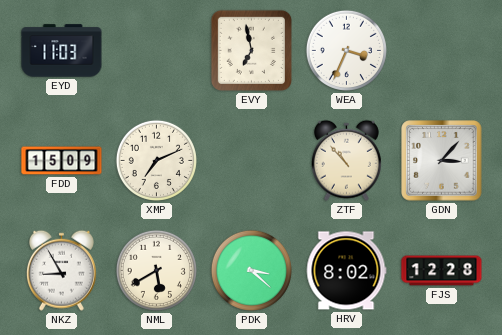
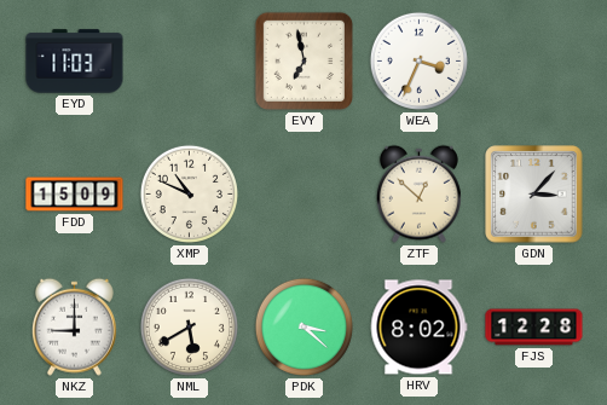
XMP: 7:11 -> 10:49 (189, 193)
ZTF: 10:53 -> 12:52 (418, 193)
NKZ: 8:55 -> 9:00 (74, 326)
